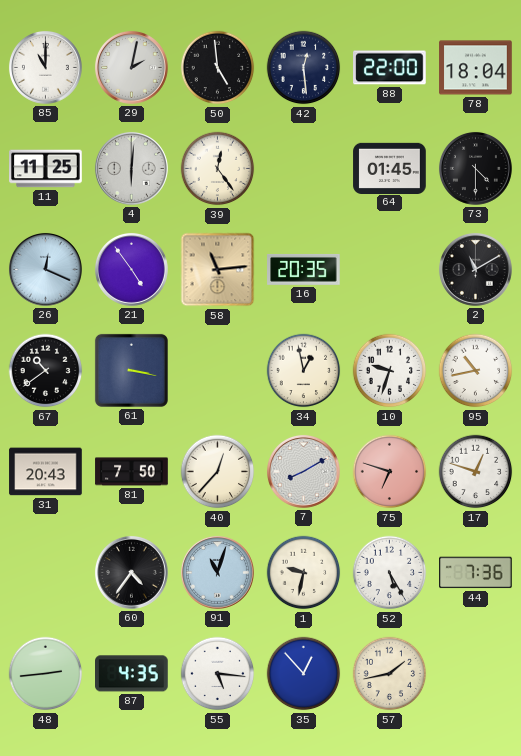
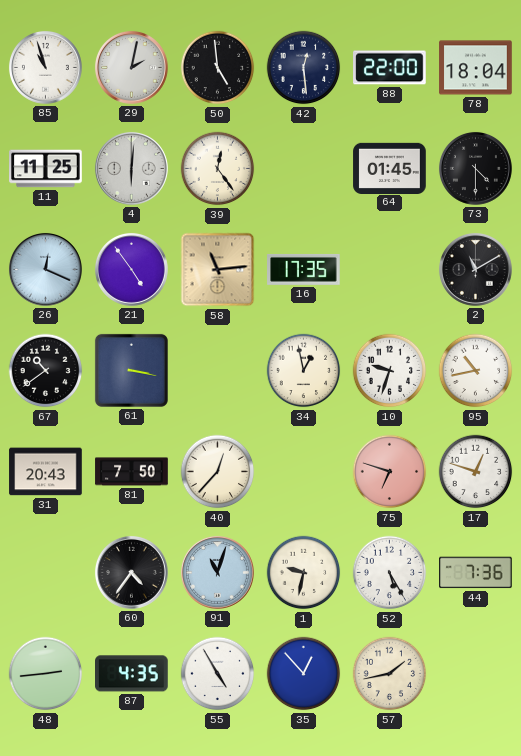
85: 11:00 -> 10:57 (45, 67)
16: 20:35 -> 17:35 (304, 269)
7: 8:10 -> none (303, 471)
55: 5:16 -> 4:55 (218, 674)
